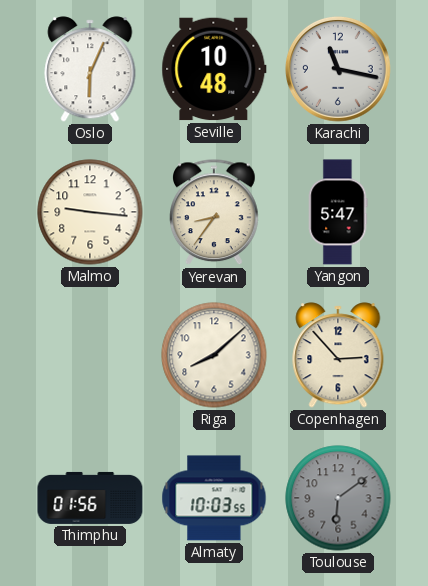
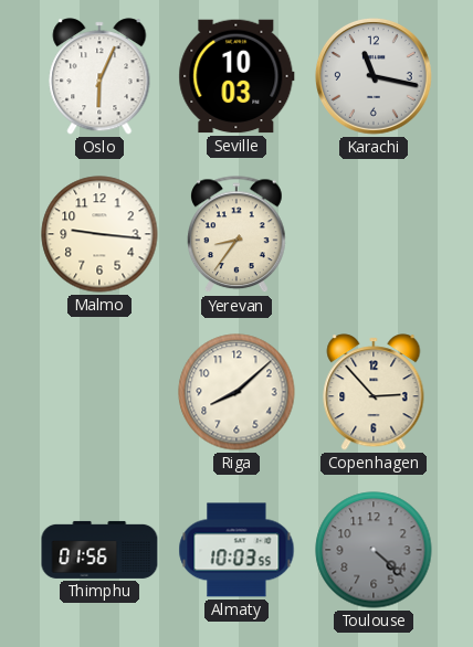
Seville: 10:48 -> 10:03 (236, 76)
Yangon: 5:47 -> none (338, 212)
Toulouse: 6:09 -> 4:22 (374, 550)
